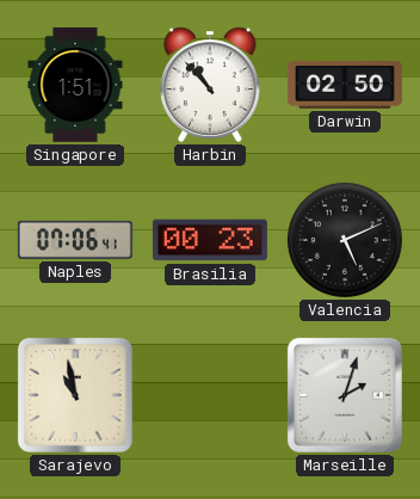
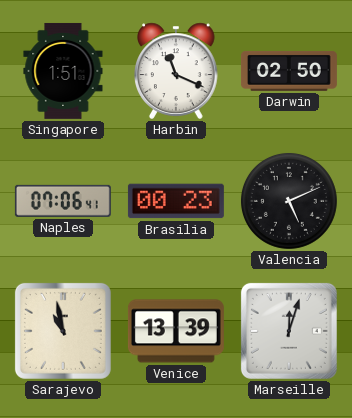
Harbin: 10:53 -> 11:19 (176, 71)
Venice: none -> 13:39 (176, 331)
Marseille: 2:03 -> 12:03 (289, 331)
